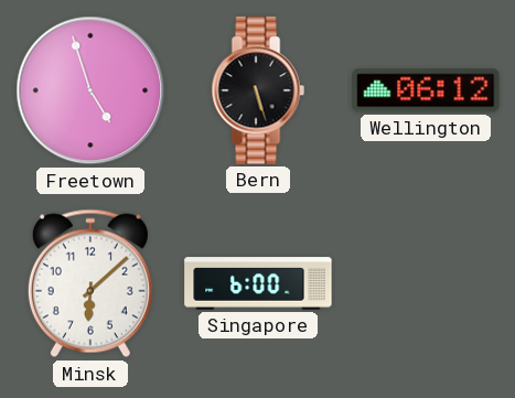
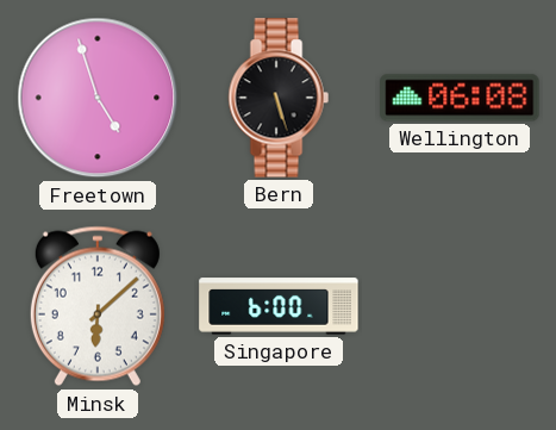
Wellington: 06:12 -> 06:08 (460, 98)
